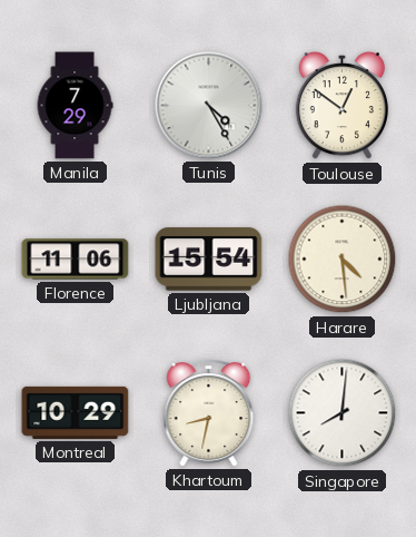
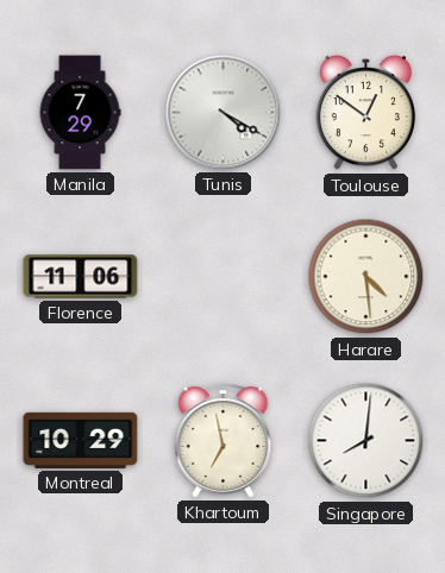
Tunis: 4:25 -> 4:20 (224, 113)
Ljubljana: 15:54 -> none (209, 260)
Khartoum: 8:32 -> 6:58 (224, 441)
